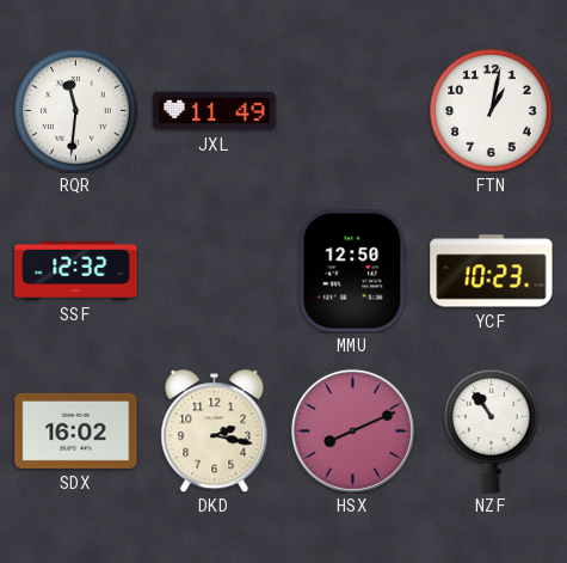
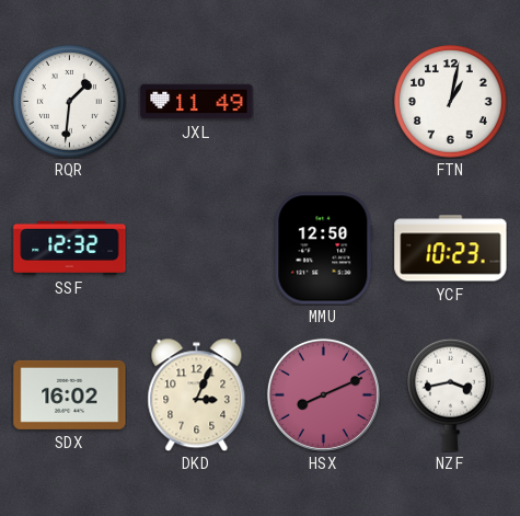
RQR: 11:31 -> 1:31 (70, 102)
DKD: 2:17 -> 3:04 (197, 394)
NZF: 10:54 -> 3:43 (451, 394)
